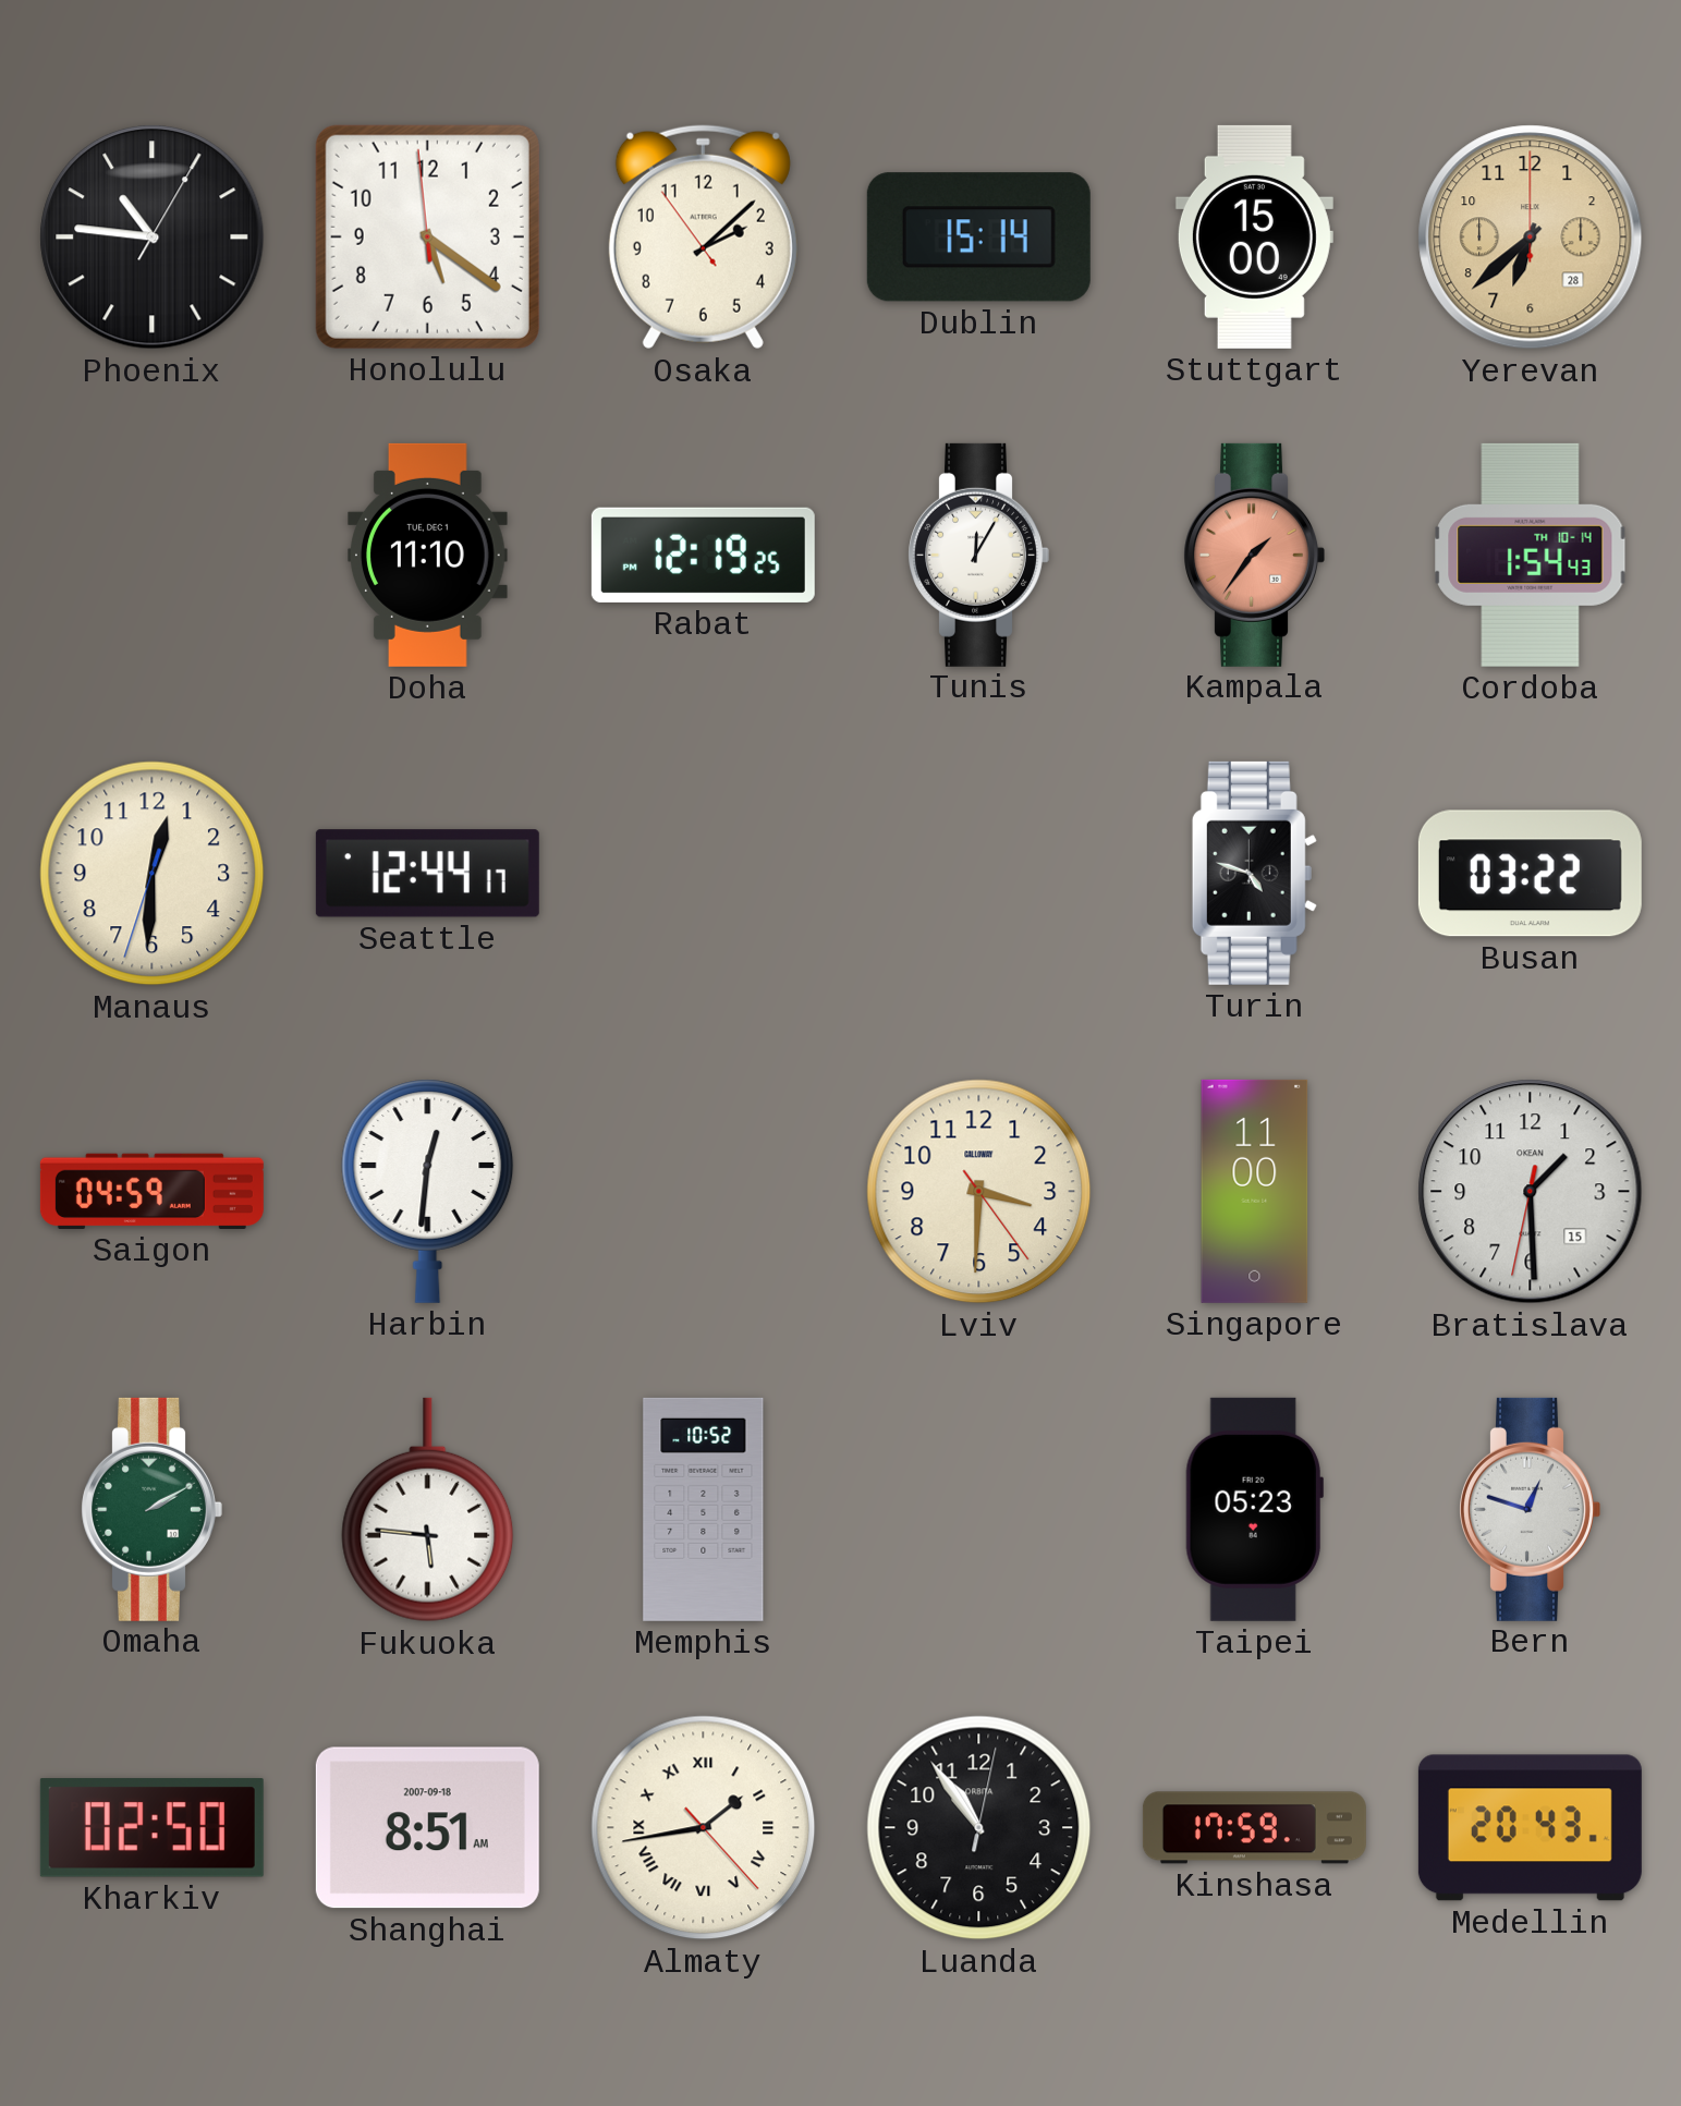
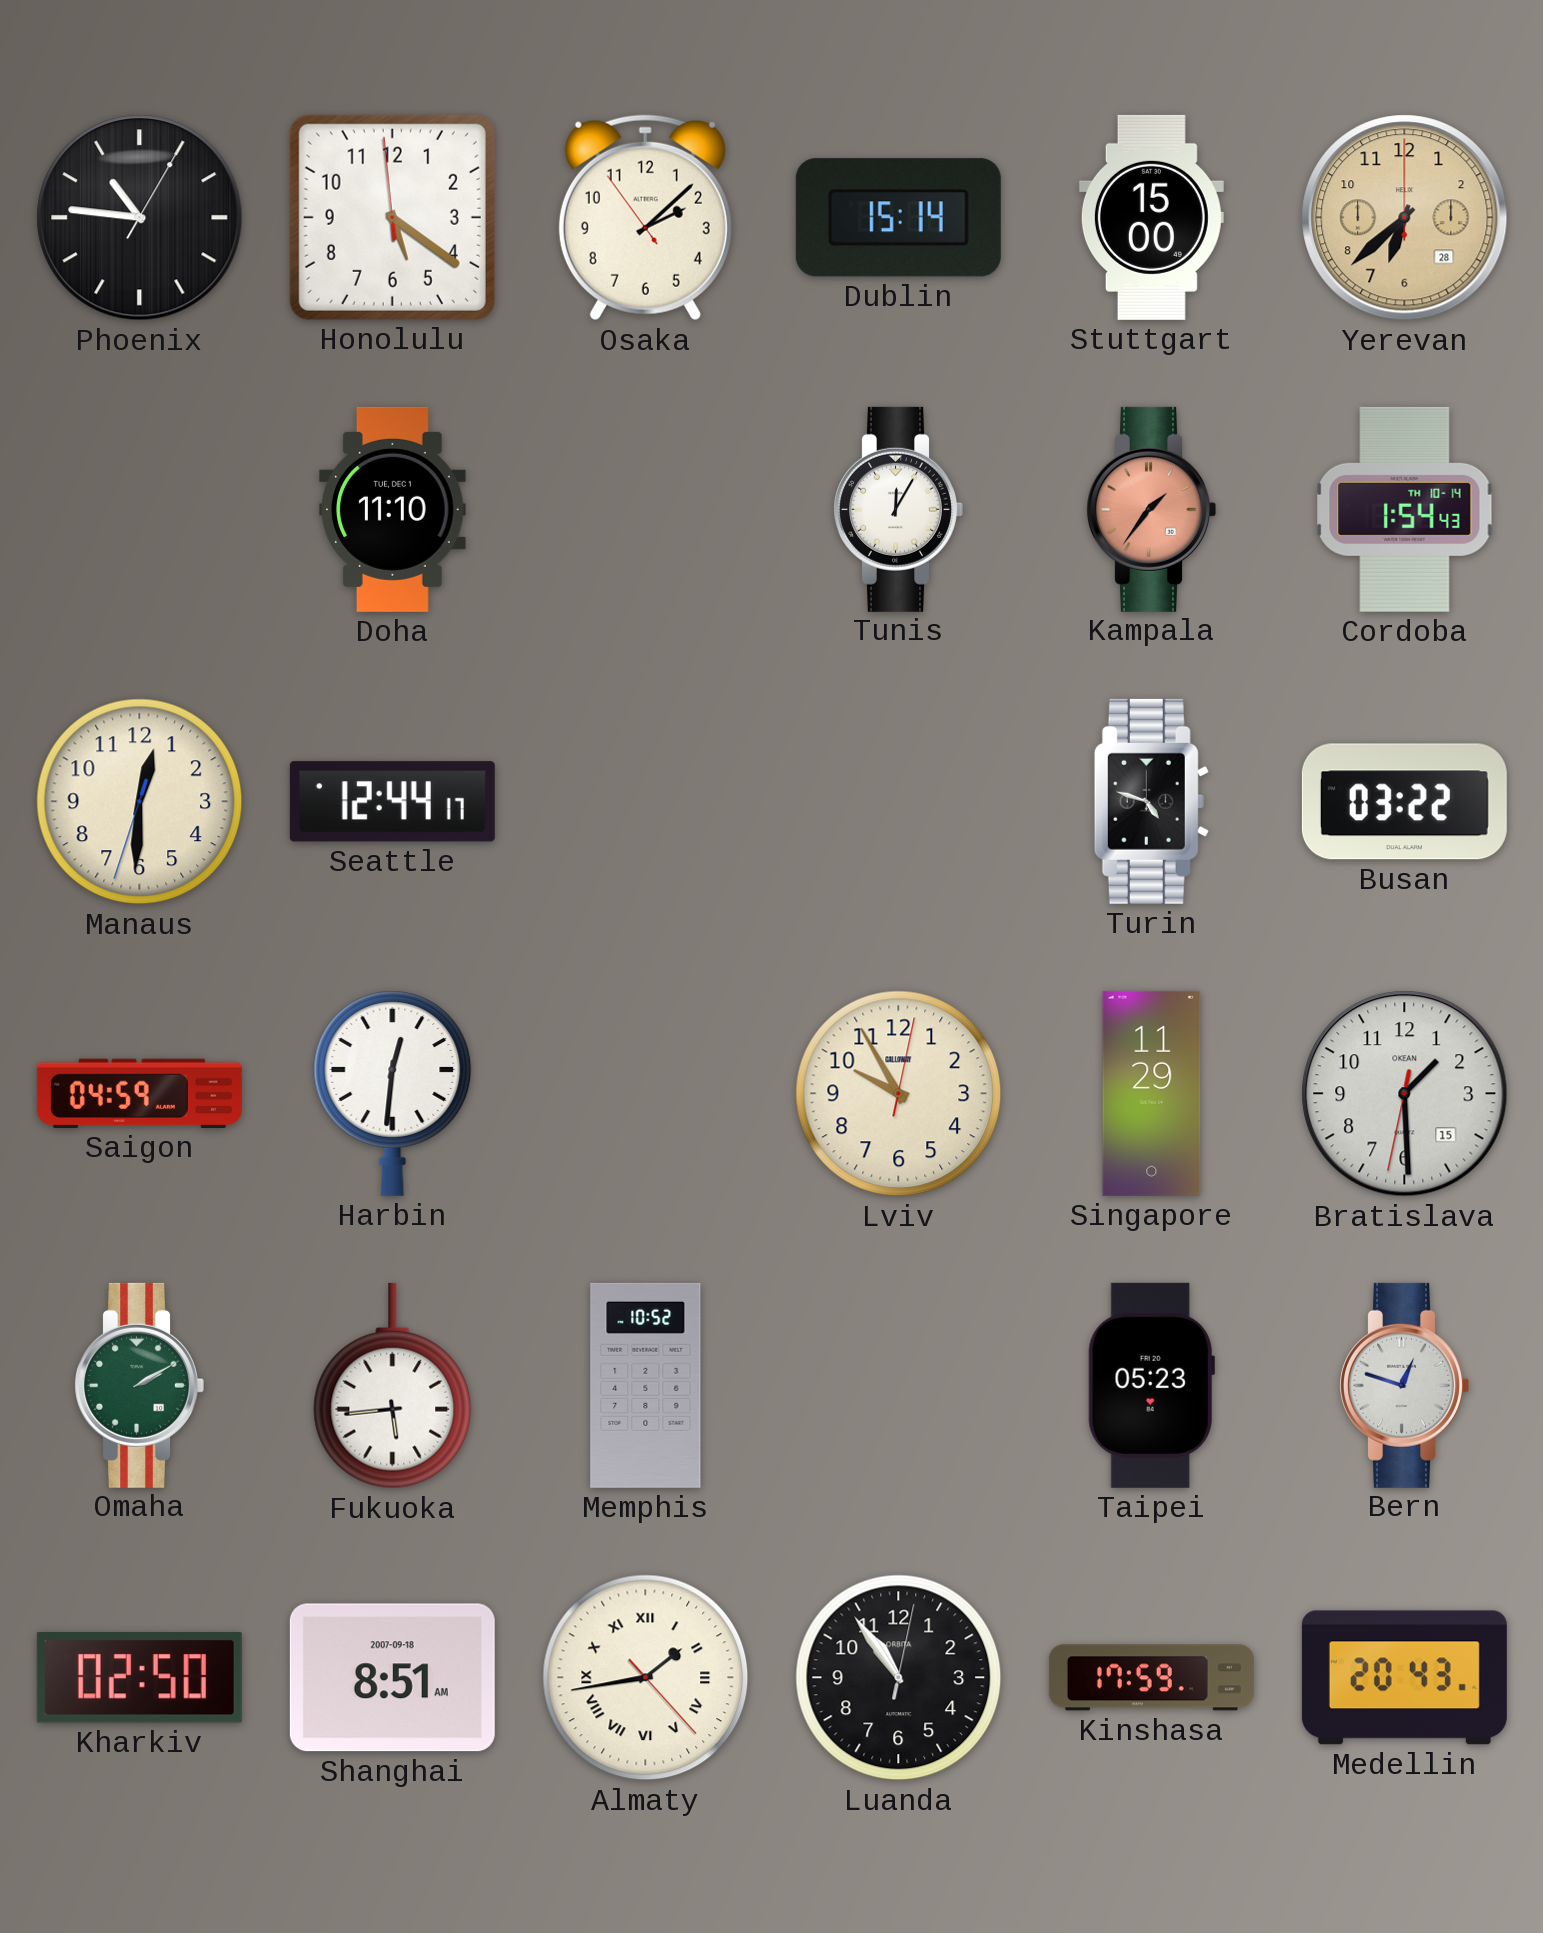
Rabat: 12:19 -> none (703, 555)
Lviv: 3:30 -> 9:55 (899, 1094)
Singapore: 11:00 -> 11:29 (1152, 1093)
Fukuoka: 5:46 -> 5:44 (393, 1386)
